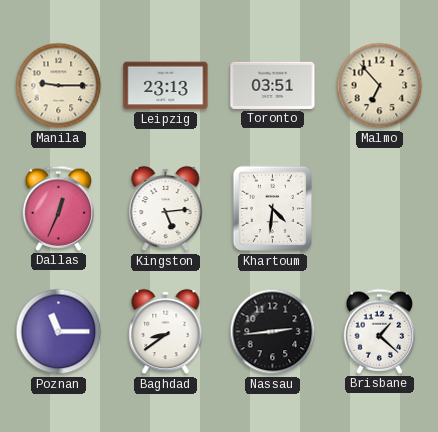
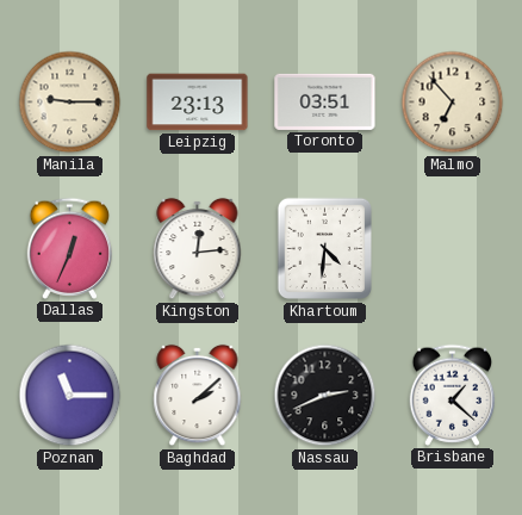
Kingston: 5:14 -> 12:14 (198, 249)
Baghdad: 8:39 -> 2:08 (198, 396)
Nassau: 2:44 -> 2:41 (325, 396)
